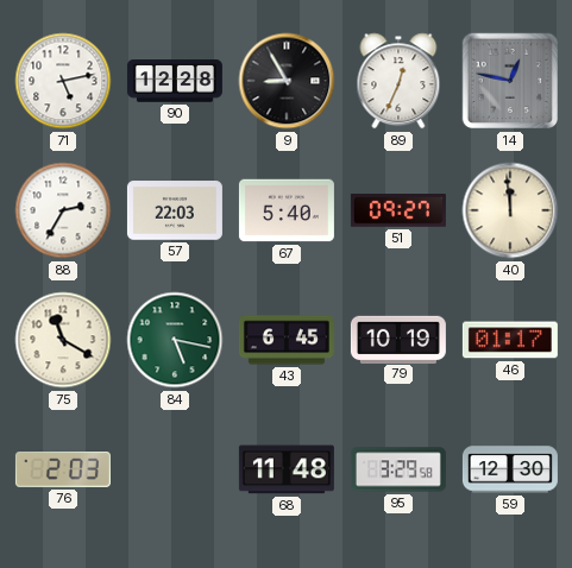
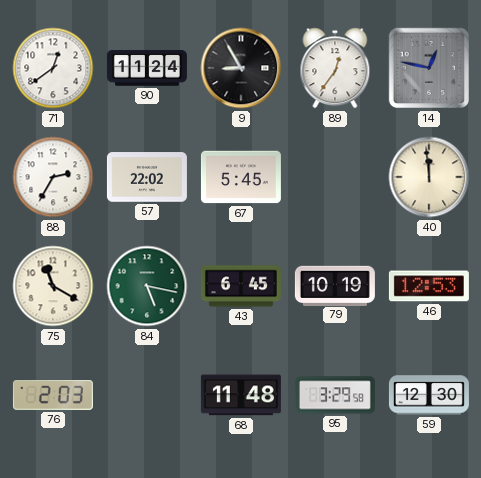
71: 5:13 -> 12:39 (53, 68)
90: 12:28 -> 11:24 (147, 68)
89: 12:34 -> 12:36 (335, 68)
57: 22:03 -> 22:02 (147, 177)
67: 5:40 -> 5:45 (241, 177)
51: 09:27 -> none (398, 210)
46: 01:17 -> 12:53 (429, 286)
